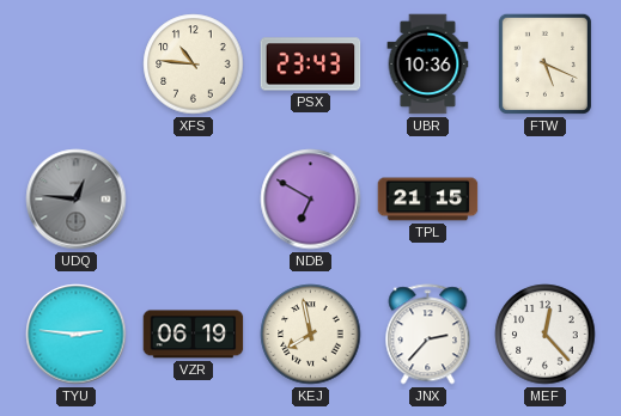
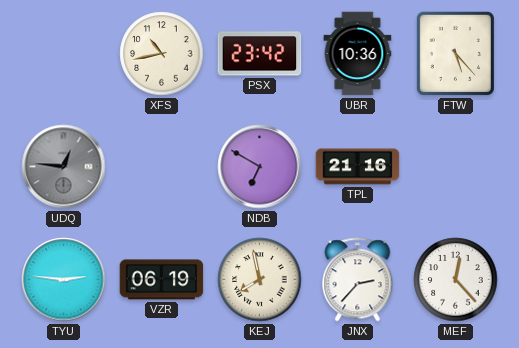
XFS: 10:46 -> 10:43 (162, 54)
PSX: 23:43 -> 23:42 (260, 54)
FTW: 5:19 -> 5:23 (455, 53)
TPL: 21:15 -> 21:16 (358, 167)
